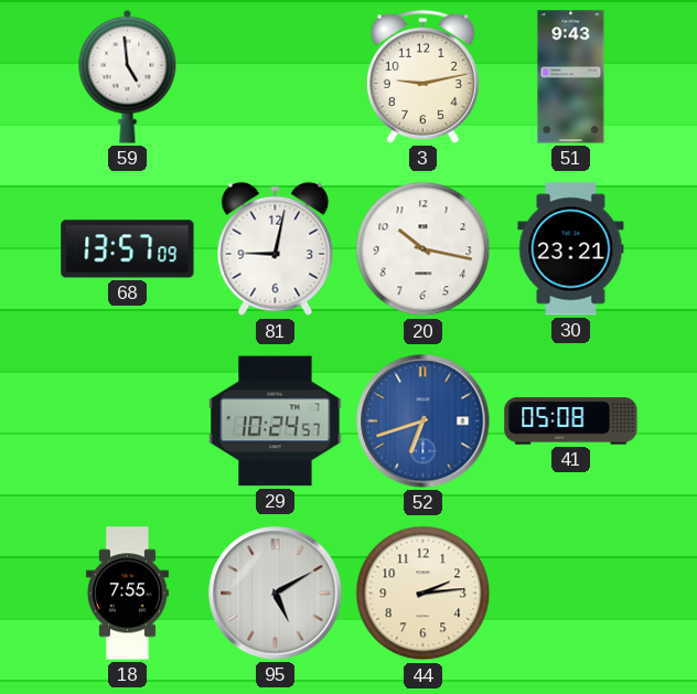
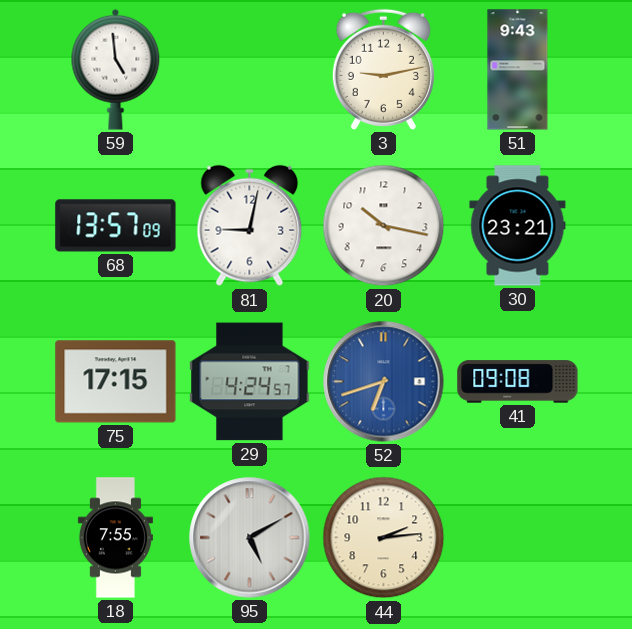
75: none -> 17:15 (116, 382)
29: 10:24 -> 4:24 (250, 382)
41: 05:08 -> 09:08 (518, 382)
